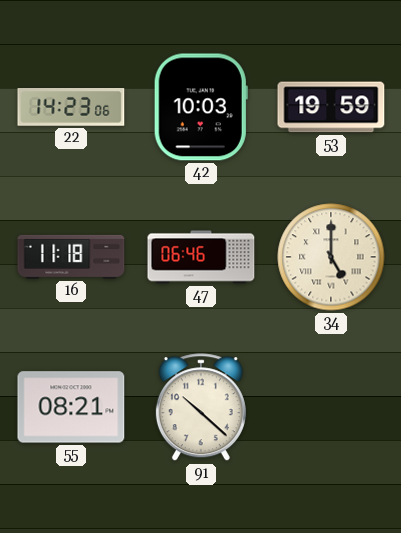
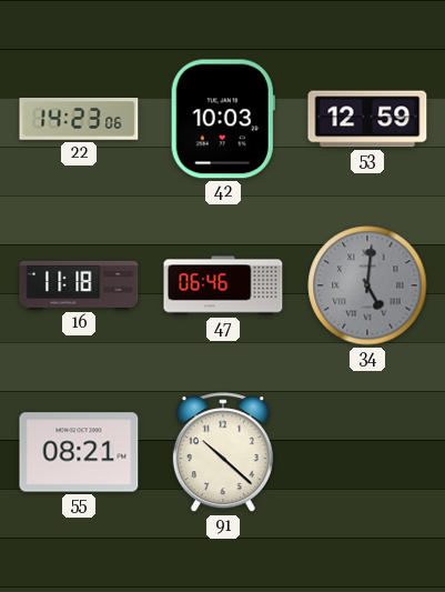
53: 19:59 -> 12:59 (367, 119)
34: 5:00 -> 5:01 (367, 285)
34 dial: cream -> grey (367, 285)
